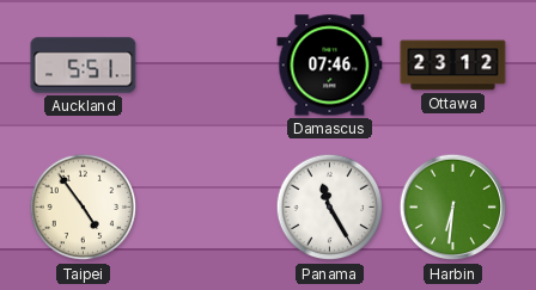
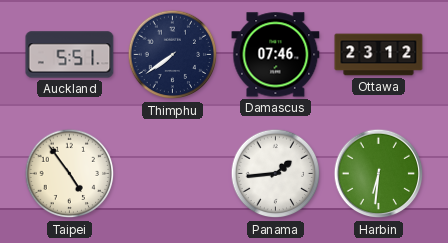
Thimphu: none -> 7:39 (173, 55)
Panama: 11:25 -> 1:44 (276, 174)
